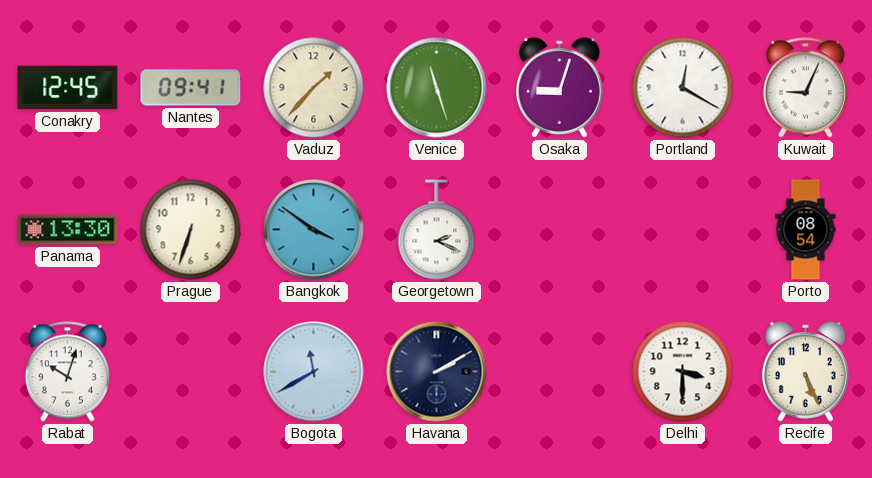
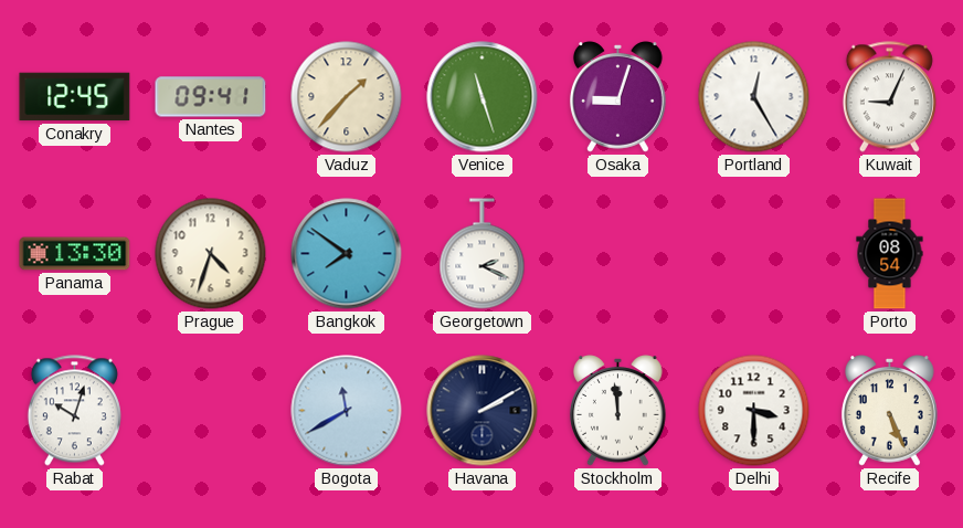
Portland: 12:20 -> 12:25 (754, 97)
Prague: 6:33 -> 4:33 (211, 254)
Bangkok: 3:51 -> 7:51 (347, 254)
Stockholm: none -> 11:59 (618, 411)
